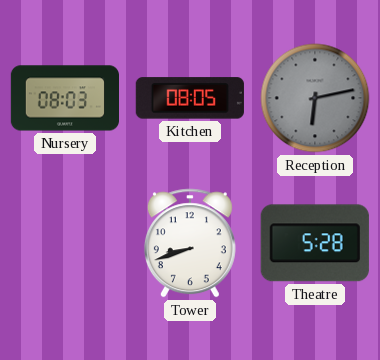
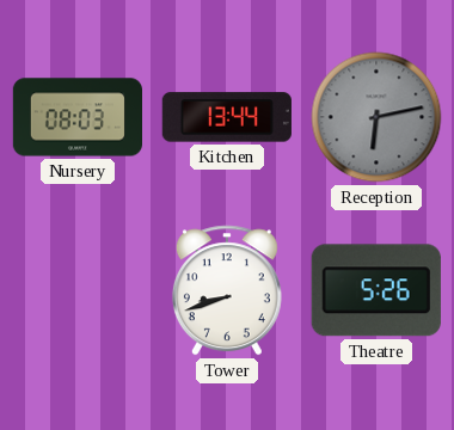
Kitchen: 08:05 -> 13:44 (227, 117)
Theatre: 5:28 -> 5:26 (376, 290)
